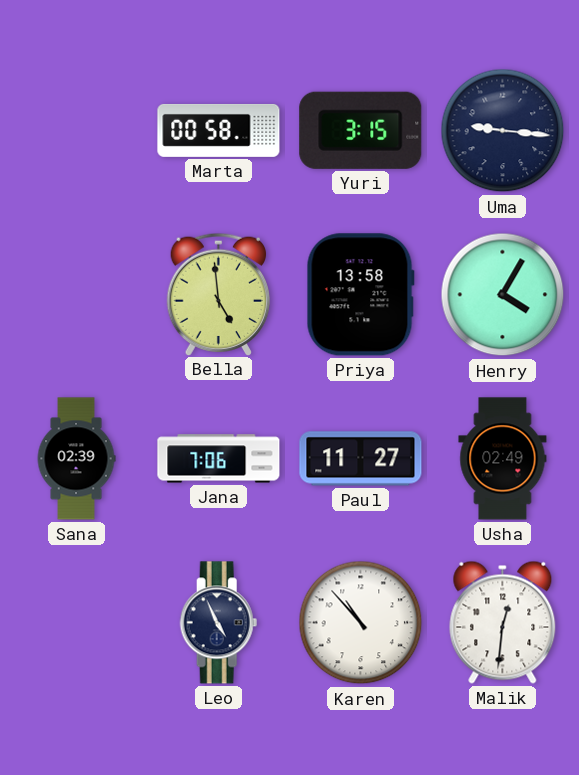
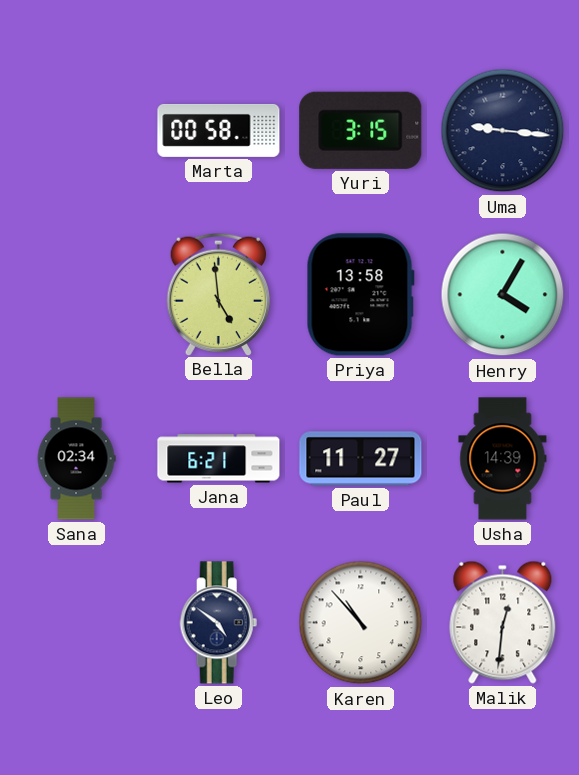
Sana: 02:39 -> 02:34 (76, 459)
Jana: 7:06 -> 6:21 (219, 459)
Usha: 02:49 -> 14:39 (503, 459)
Leo: 4:56 -> 4:51 (219, 623)
